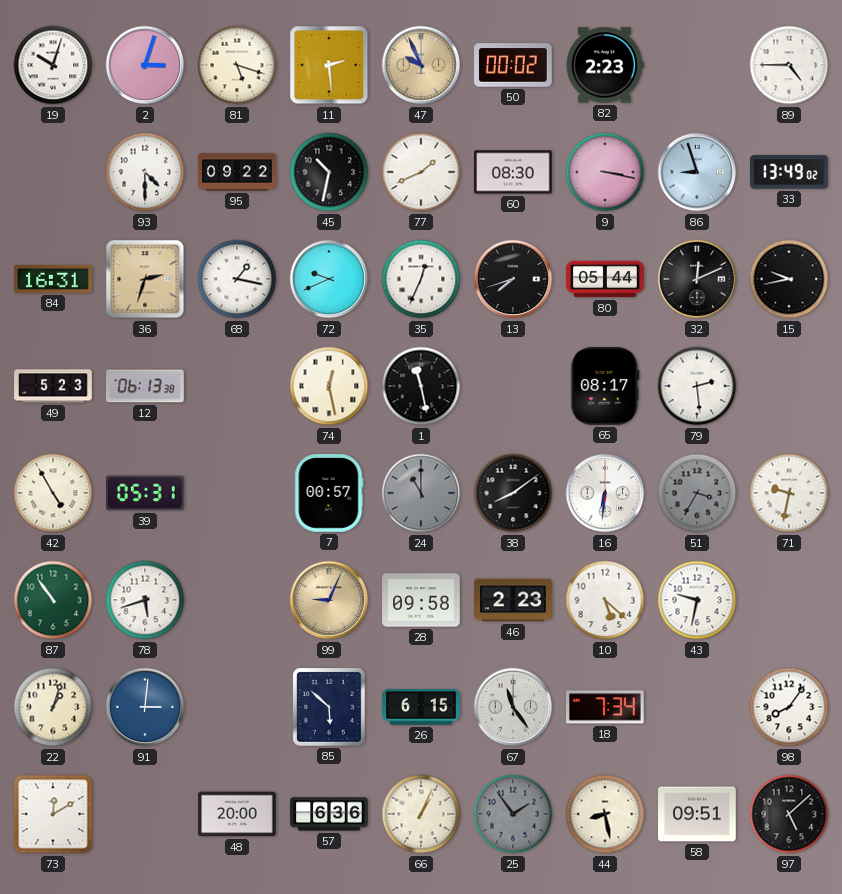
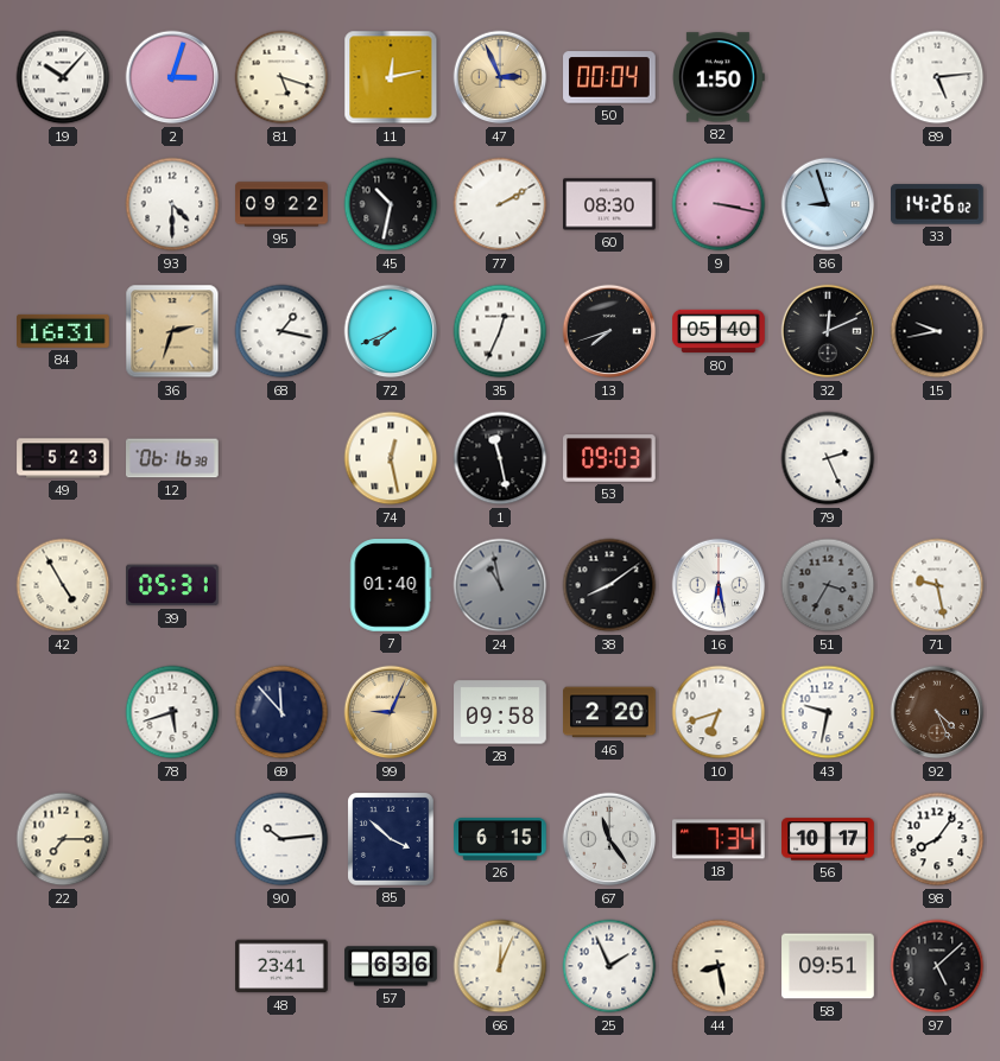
19: 10:03 -> 10:07 (63, 77)
11: 2:29 -> 12:13 (391, 77)
47: 9:56 -> 2:56 (500, 77)
50: 00:02 -> 00:04 (609, 77)
82: 2:23 -> 1:50 (719, 77)
89: 4:45 -> 5:14 (937, 77)
77: 1:41 -> 2:10 (500, 204)
33: 13:49 -> 14:26 (937, 204)
72: 9:41 -> 7:41 (391, 331)
80: 05:44 -> 05:40 (719, 331)
12: 06:13 -> 06:16 (172, 458)
53: none -> 09:03 (609, 458)
65: 08:17 -> none (605, 387)
79: 2:29 -> 2:26 (828, 458)
7: 00:57 -> 01:40 (391, 585)
24: 11:00 -> 10:58 (500, 585)
16: 6:31 -> 6:28 (719, 585)
71: 9:32 -> 9:28 (937, 585)
87: 10:54 -> none (53, 600)
69: none -> 11:53 (281, 712)
46: 2:23 -> 2:20 (609, 712)
10: 5:22 -> 6:42 (719, 712)
92: none -> 4:26 (937, 712)
22: 1:03 -> 7:15 (63, 839)
91: 3:01 -> none (145, 707)
90: none -> 10:14 (281, 839)
85: 5:52 -> 3:52 (391, 839)
56: none -> 10:17 (828, 839)
73: 12:10 -> none (53, 814)
48: 20:00 -> 23:41 (281, 966)
66: 1:04 -> 12:04 (500, 966)
25: 1:54 -> 1:56 (609, 966)
25 dial: grey -> white (609, 966)
